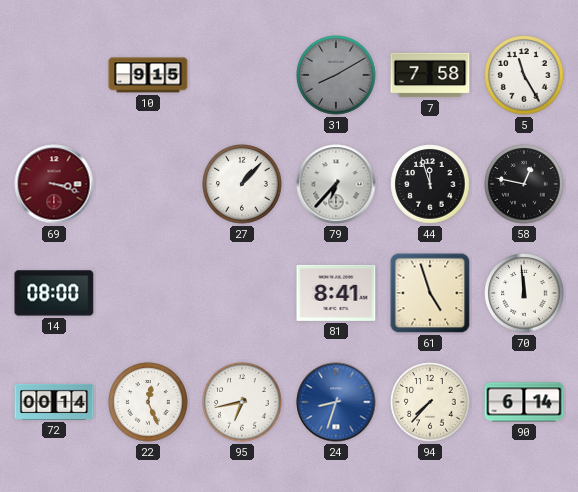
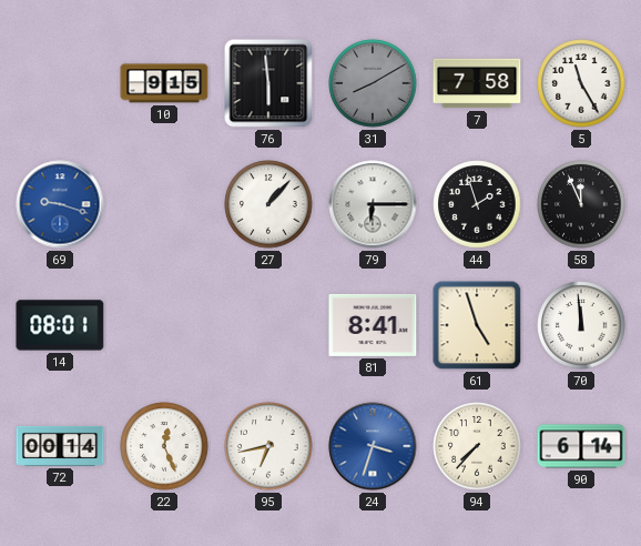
76: none -> 5:59 (268, 83)
69: 3:18 -> 9:18 (60, 204)
69 dial: burgundy -> blue (60, 204)
79: 6:37 -> 6:15 (373, 204)
44: 11:57 -> 1:57 (477, 204)
58: 12:47 -> 11:56 (581, 204)
14: 08:00 -> 08:01 (60, 325)
24: 8:33 -> 3:33 (373, 446)
